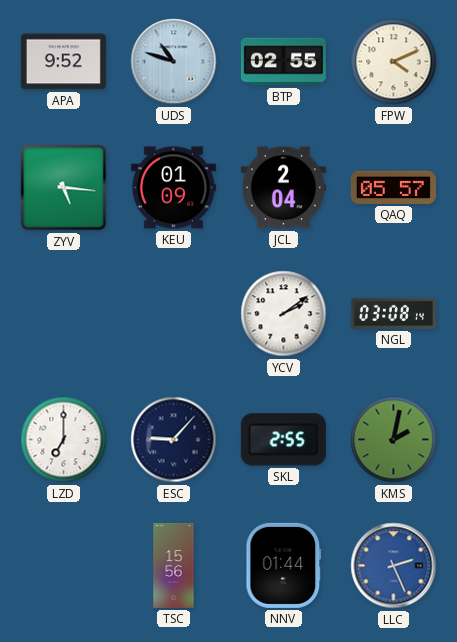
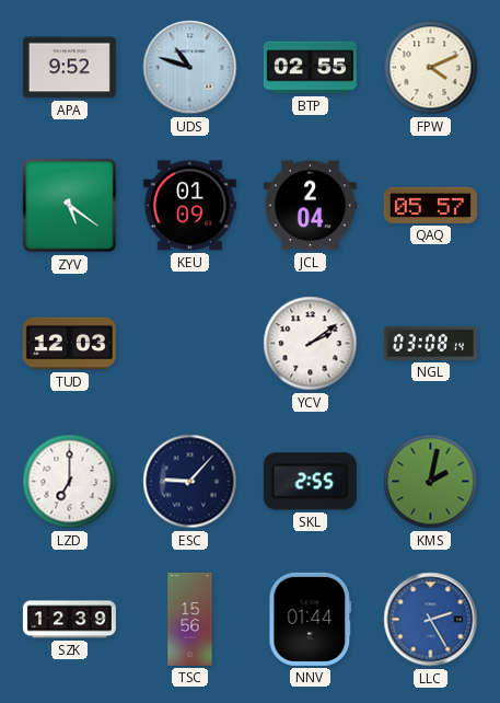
ZYV: 5:16 -> 5:21 (70, 206)
TUD: none -> 12:03 (69, 344)
SZK: none -> 12:39 (69, 620)
LLC: 2:26 -> 2:25 (431, 620)
